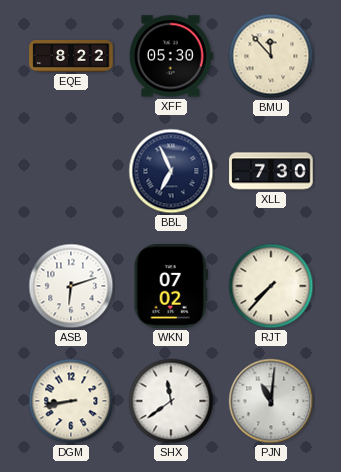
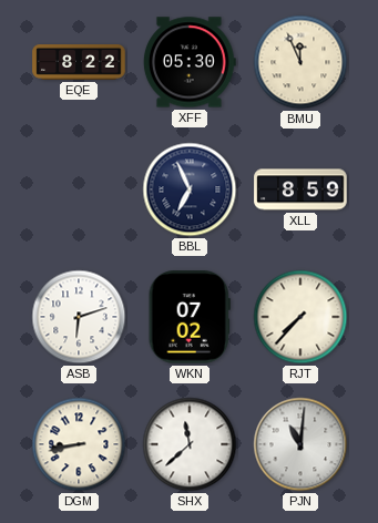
BMU: 11:53 -> 11:56 (300, 62)
XLL: 7:30 -> 8:59 (300, 189)
SHX: 11:39 -> 11:38 (190, 444)
